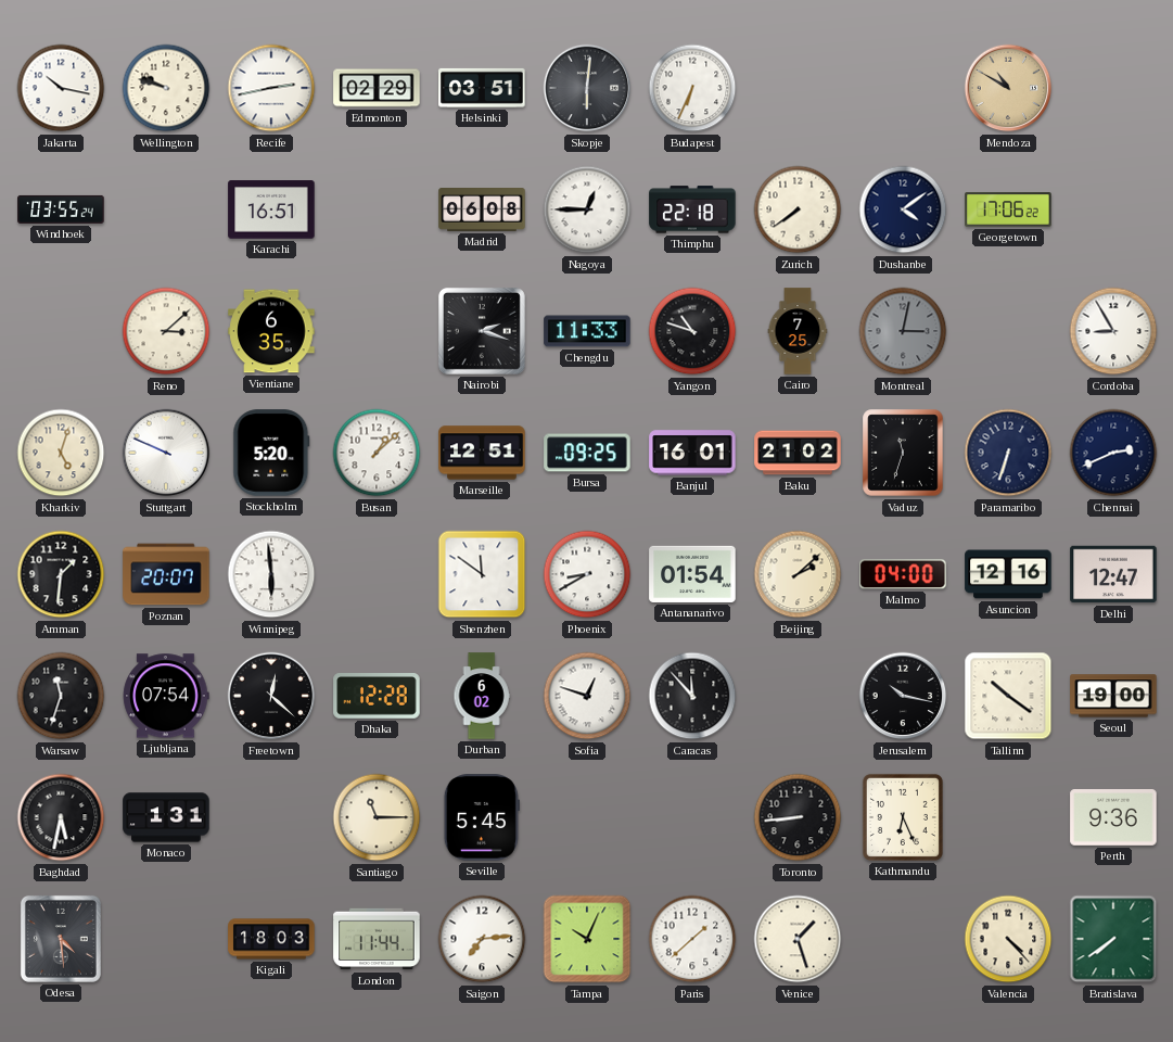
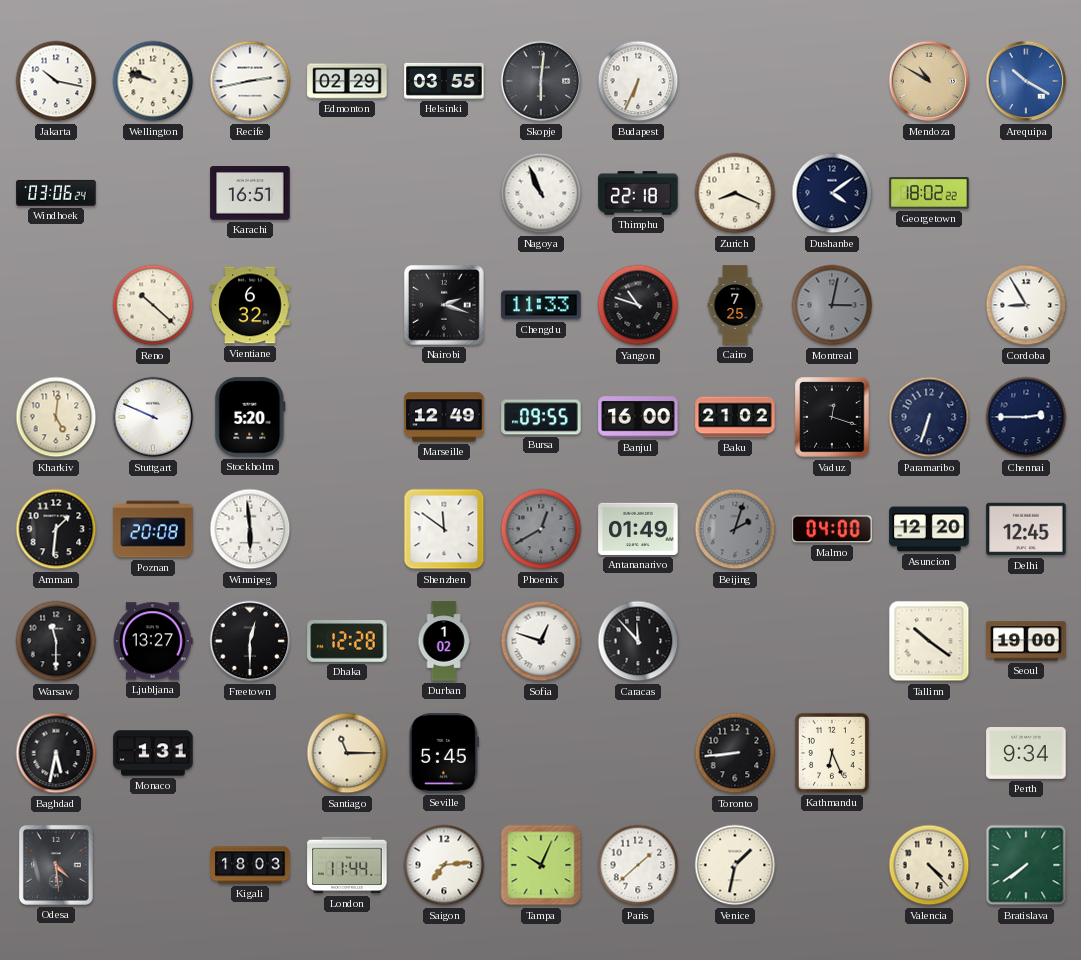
Helsinki: 03:51 -> 03:55 (444, 81)
Arequipa: none -> 10:20 (1026, 81)
Windhoek: 03:55 -> 03:06 (56, 193)
Madrid: 06:08 -> none (482, 211)
Nagoya: 12:45 -> 10:56 (541, 193)
Zurich: 7:39 -> 8:19 (735, 193)
Georgetown: 17:06 -> 18:02 (929, 193)
Reno: 3:08 -> 10:22 (153, 305)
Vientiane: 6:35 -> 6:32 (250, 305)
Kharkiv: 5:03 -> 5:01 (56, 417)
Busan: 1:08 -> none (377, 453)
Marseille: 12:51 -> 12:49 (444, 417)
Bursa: 09:25 -> 09:55 (541, 417)
Banjul: 16:01 -> 16:00 (638, 417)
Vaduz: 11:33 -> 12:18 (832, 417)
Chennai: 2:41 -> 2:45 (1026, 417)
Poznan: 20:07 -> 20:08 (153, 529)
Phoenix: 8:40 -> 12:40 (541, 529)
Phoenix dial: white -> grey (541, 529)
Antananarivo: 01:54 -> 01:49 (638, 529)
Beijing: 2:08 -> 2:03 (735, 529)
Beijing dial: cream -> grey (735, 529)
Asuncion: 12:16 -> 12:20 (929, 529)
Delhi: 12:47 -> 12:45 (1026, 529)
Warsaw: 11:33 -> 11:30 (56, 641)
Ljubljana: 07:54 -> 13:27 (153, 641)
Freetown: 12:22 -> 12:30 (250, 641)
Durban: 6:02 -> 1:02 (444, 641)
Jerusalem: 10:17 -> none (903, 696)
Perth: 9:36 -> 9:34 (1026, 754)
Venice: 1:27 -> 1:32 (735, 865)
